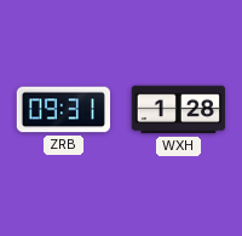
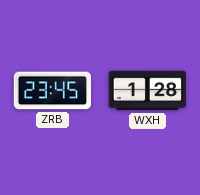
ZRB: 09:31 -> 23:45 (52, 91)
